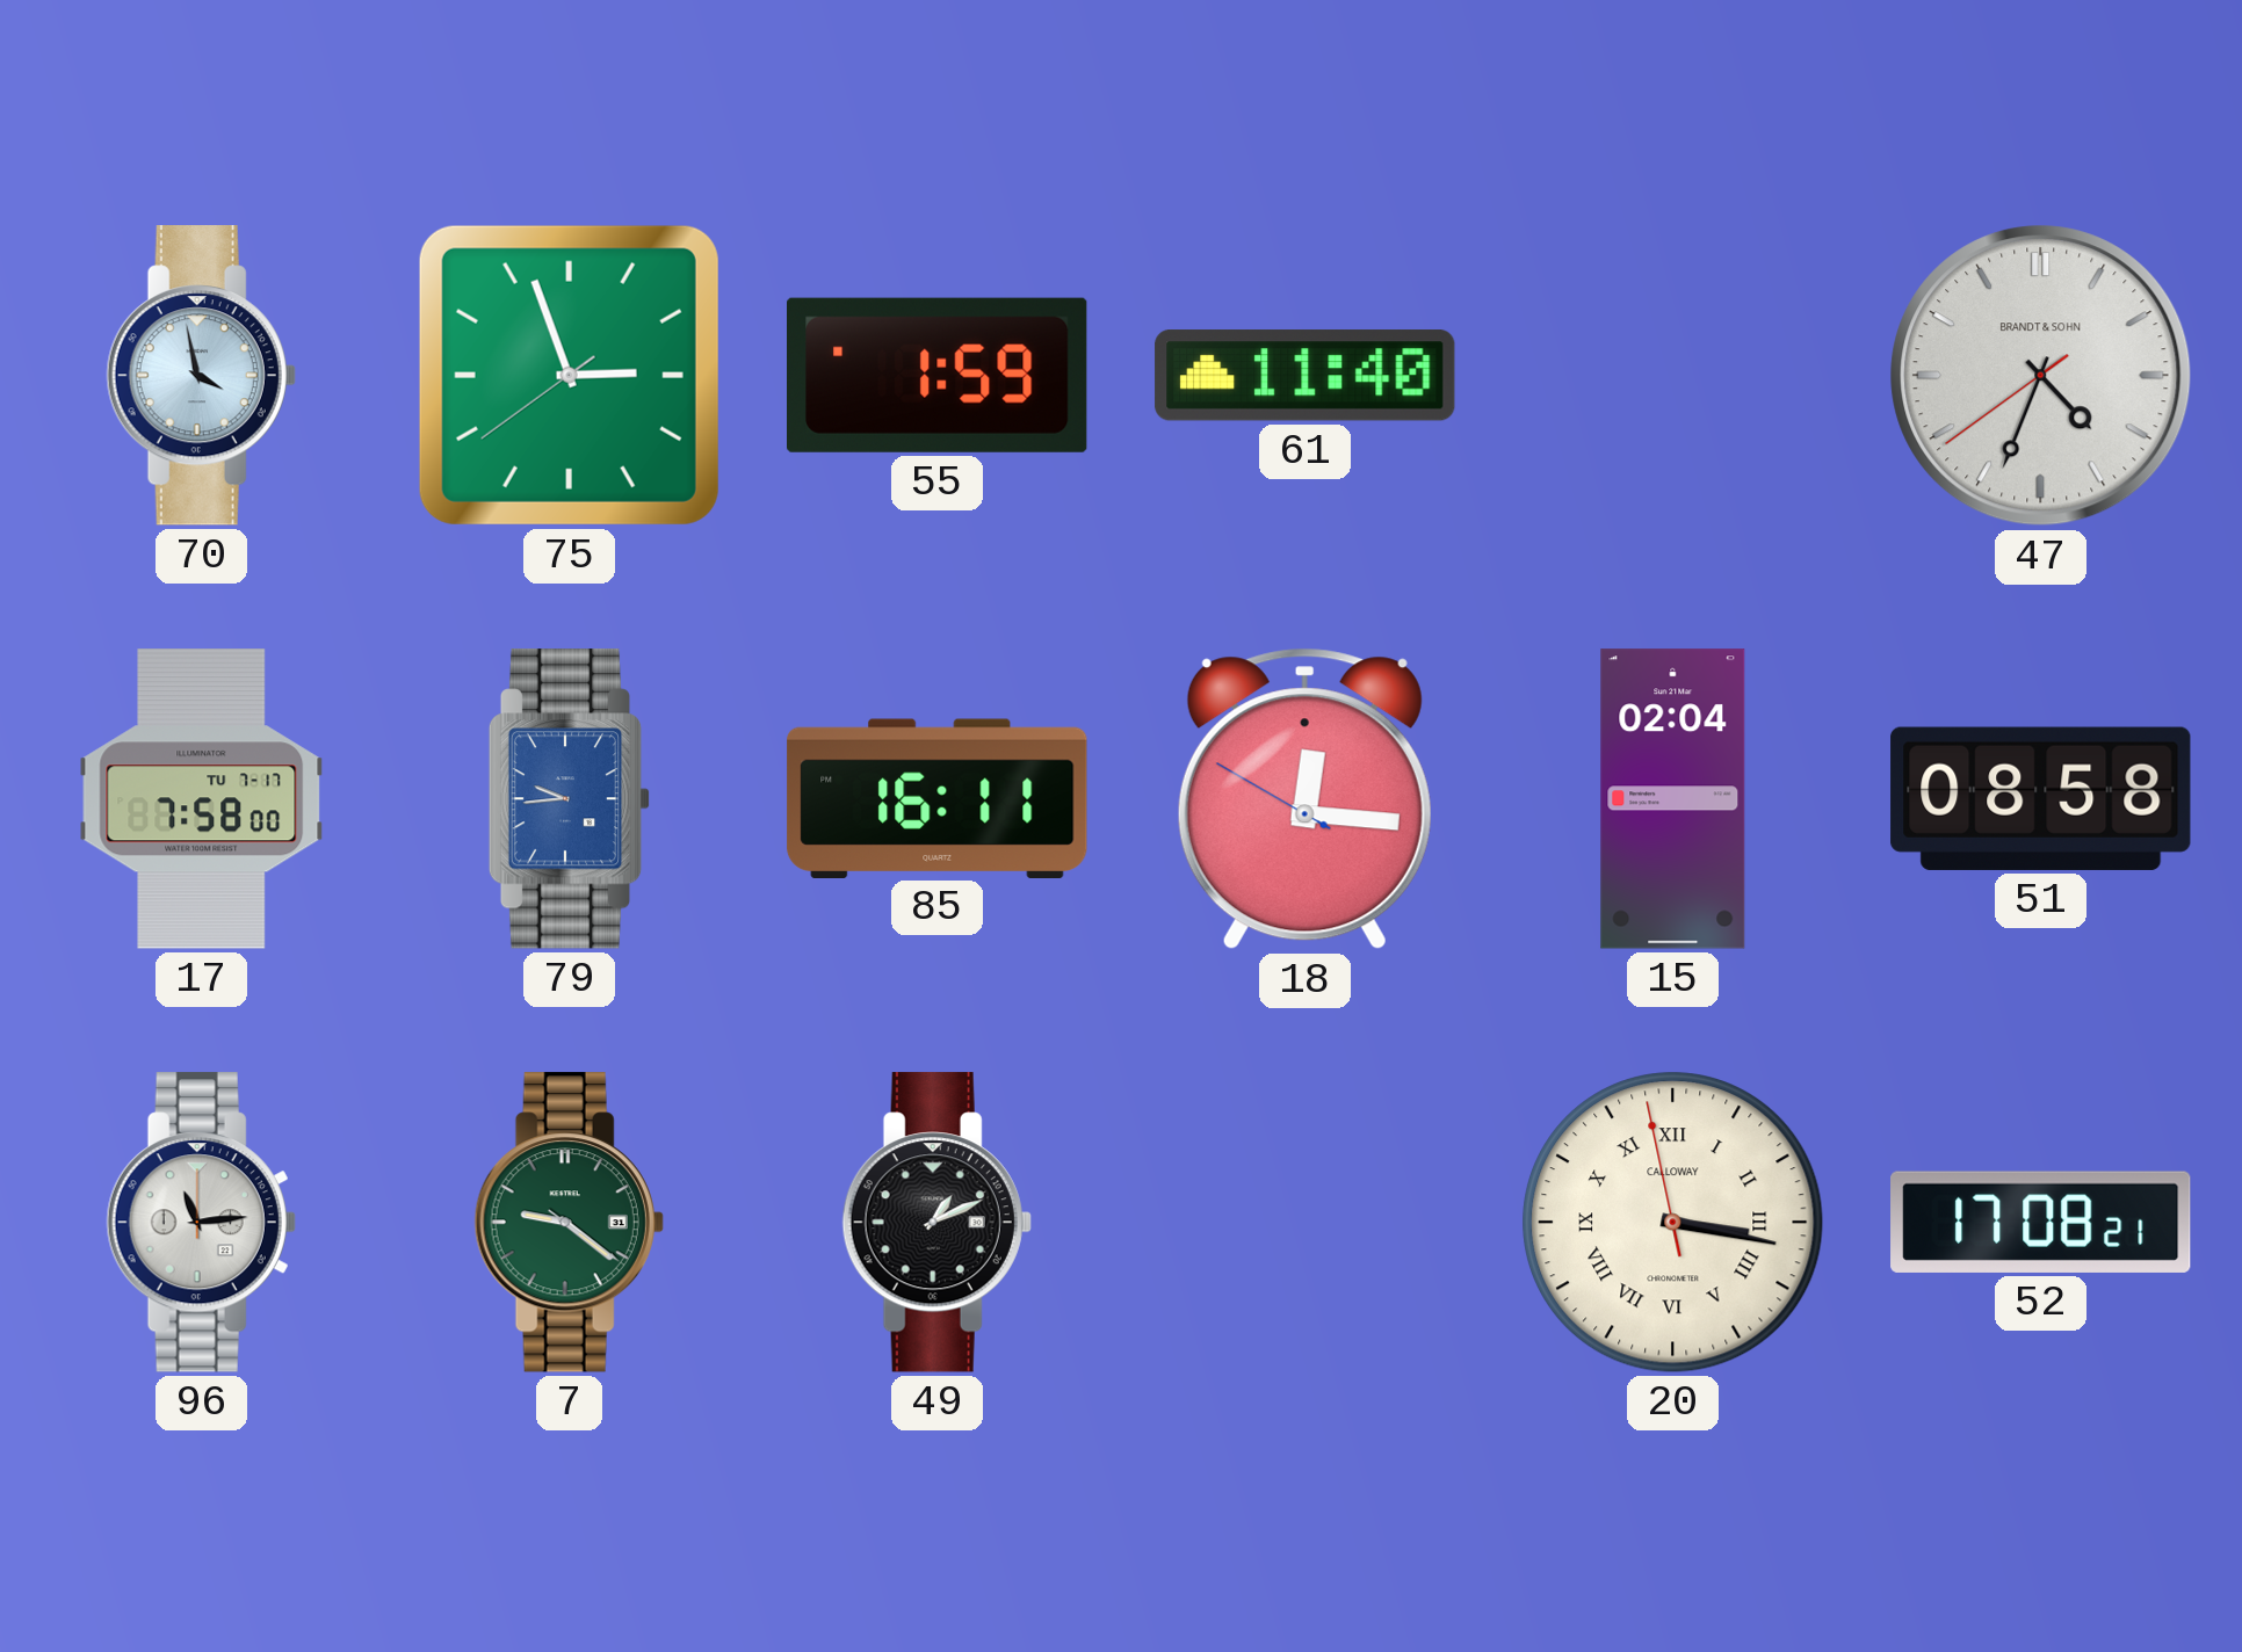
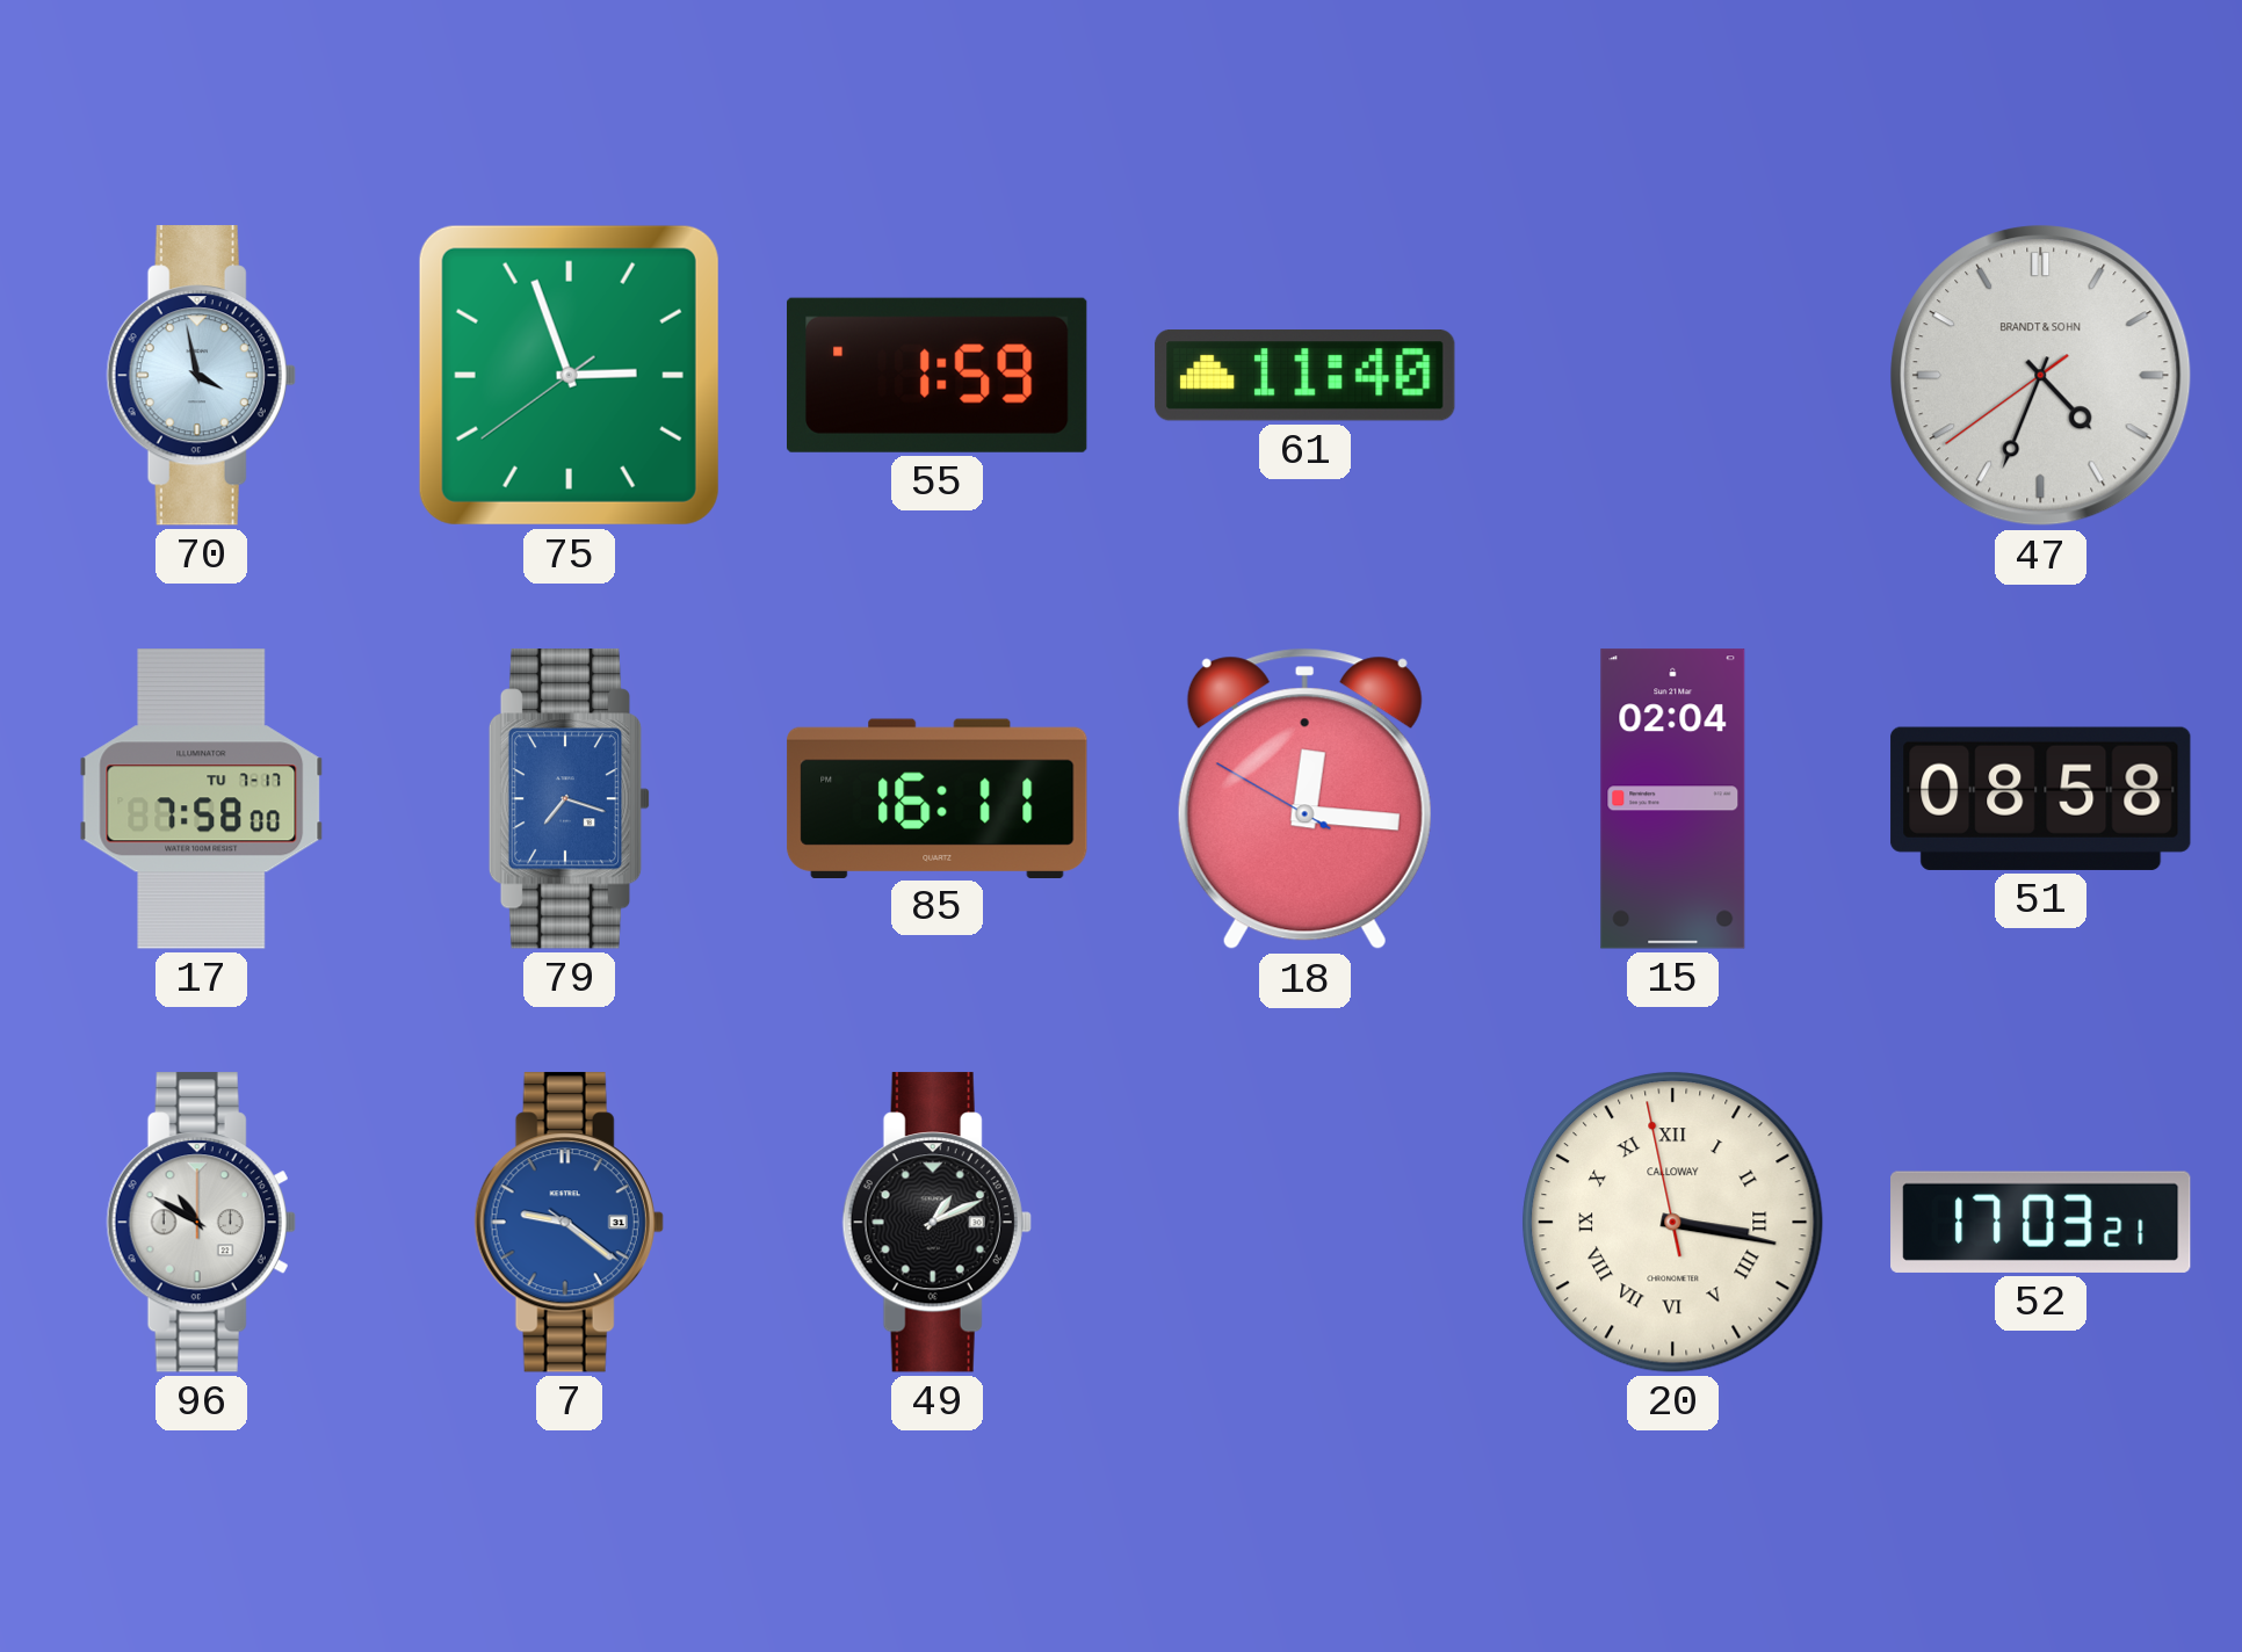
79: 9:44 -> 7:18 (570, 799)
96: 11:14 -> 10:50 (201, 1223)
7 dial: green -> blue (569, 1223)
52: 17:08 -> 17:03 (2041, 1222)
